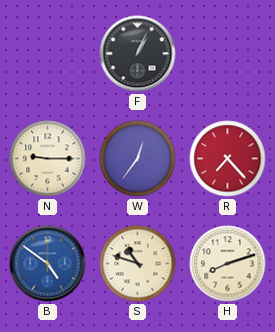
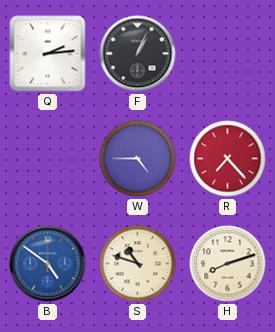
Q: none -> 2:14 (48, 54)
N: 9:15 -> none (48, 159)
W: 12:36 -> 4:45 (138, 159)
